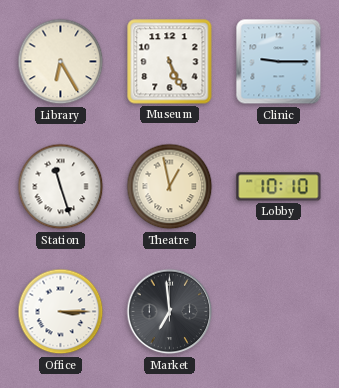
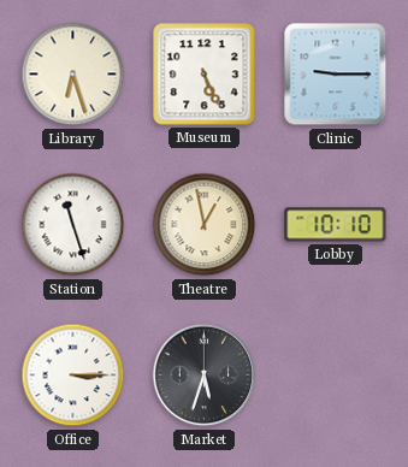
Library: 6:25 -> 6:27 (73, 75)
Market: 6:59 -> 5:33 (205, 376)
